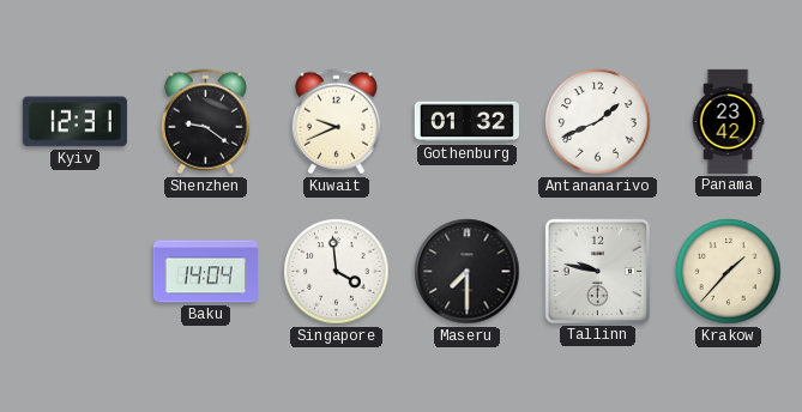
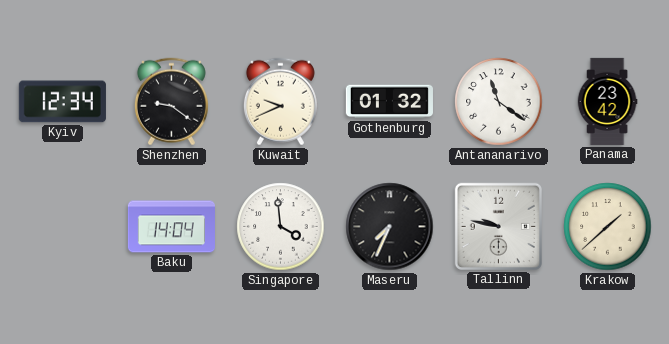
Kyiv: 12:31 -> 12:34 (62, 102)
Antananarivo: 1:41 -> 11:21 (499, 102)
Maseru: 7:30 -> 7:34 (390, 227)
Krakow: 1:37 -> 1:38 (608, 227)
